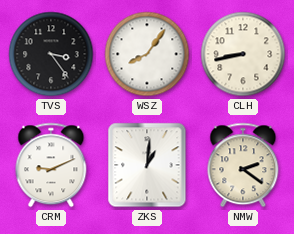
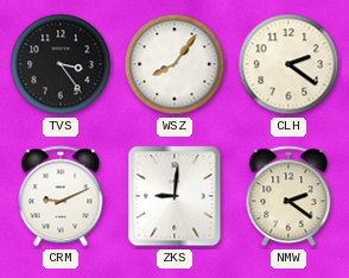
CLH: 8:43 -> 2:21 (288, 64)
ZKS: 1:01 -> 9:01 (174, 196)
